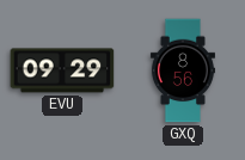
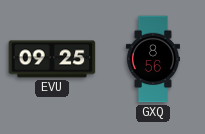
EVU: 09:29 -> 09:25 (52, 59)
